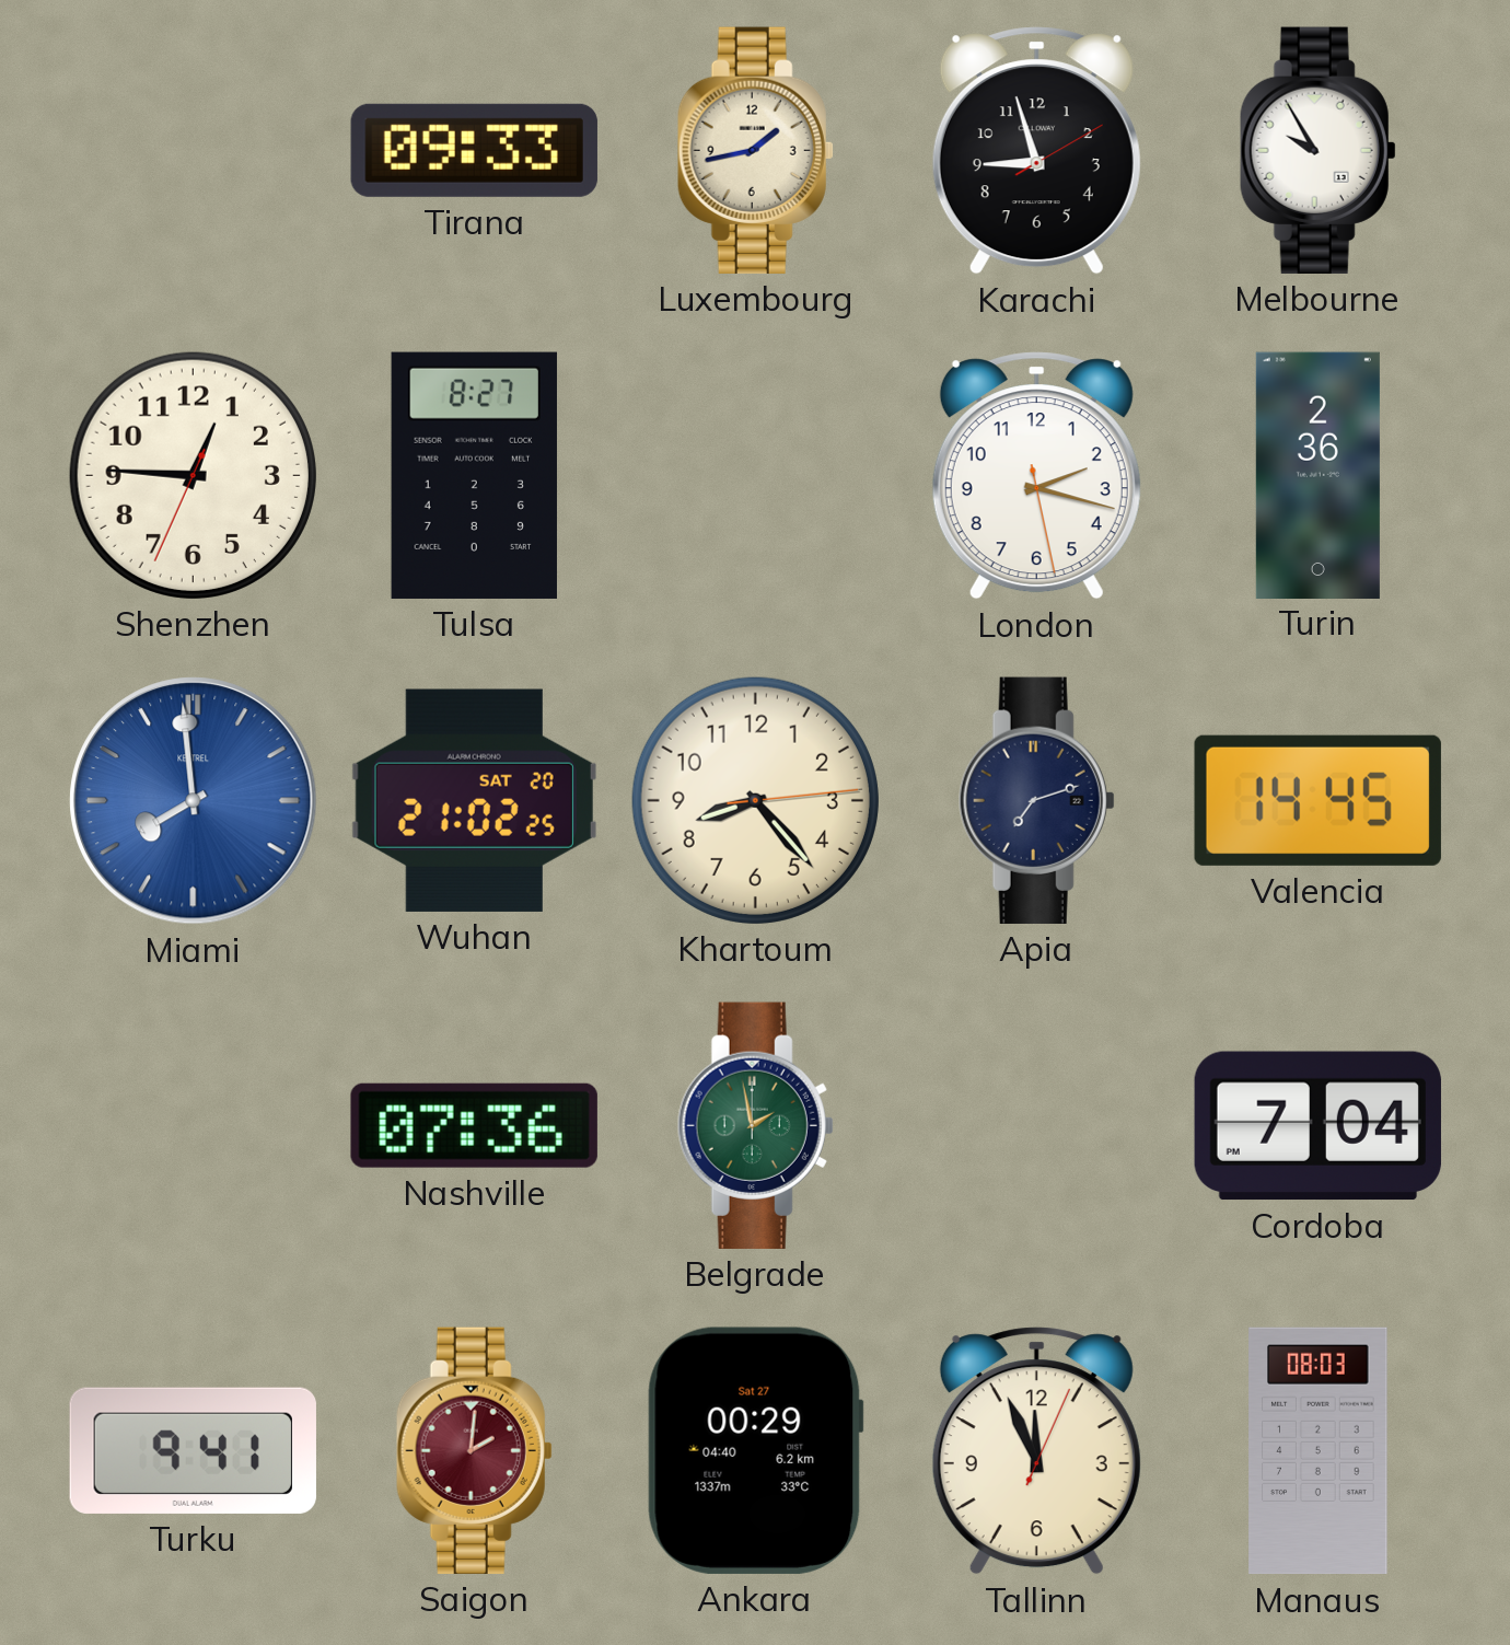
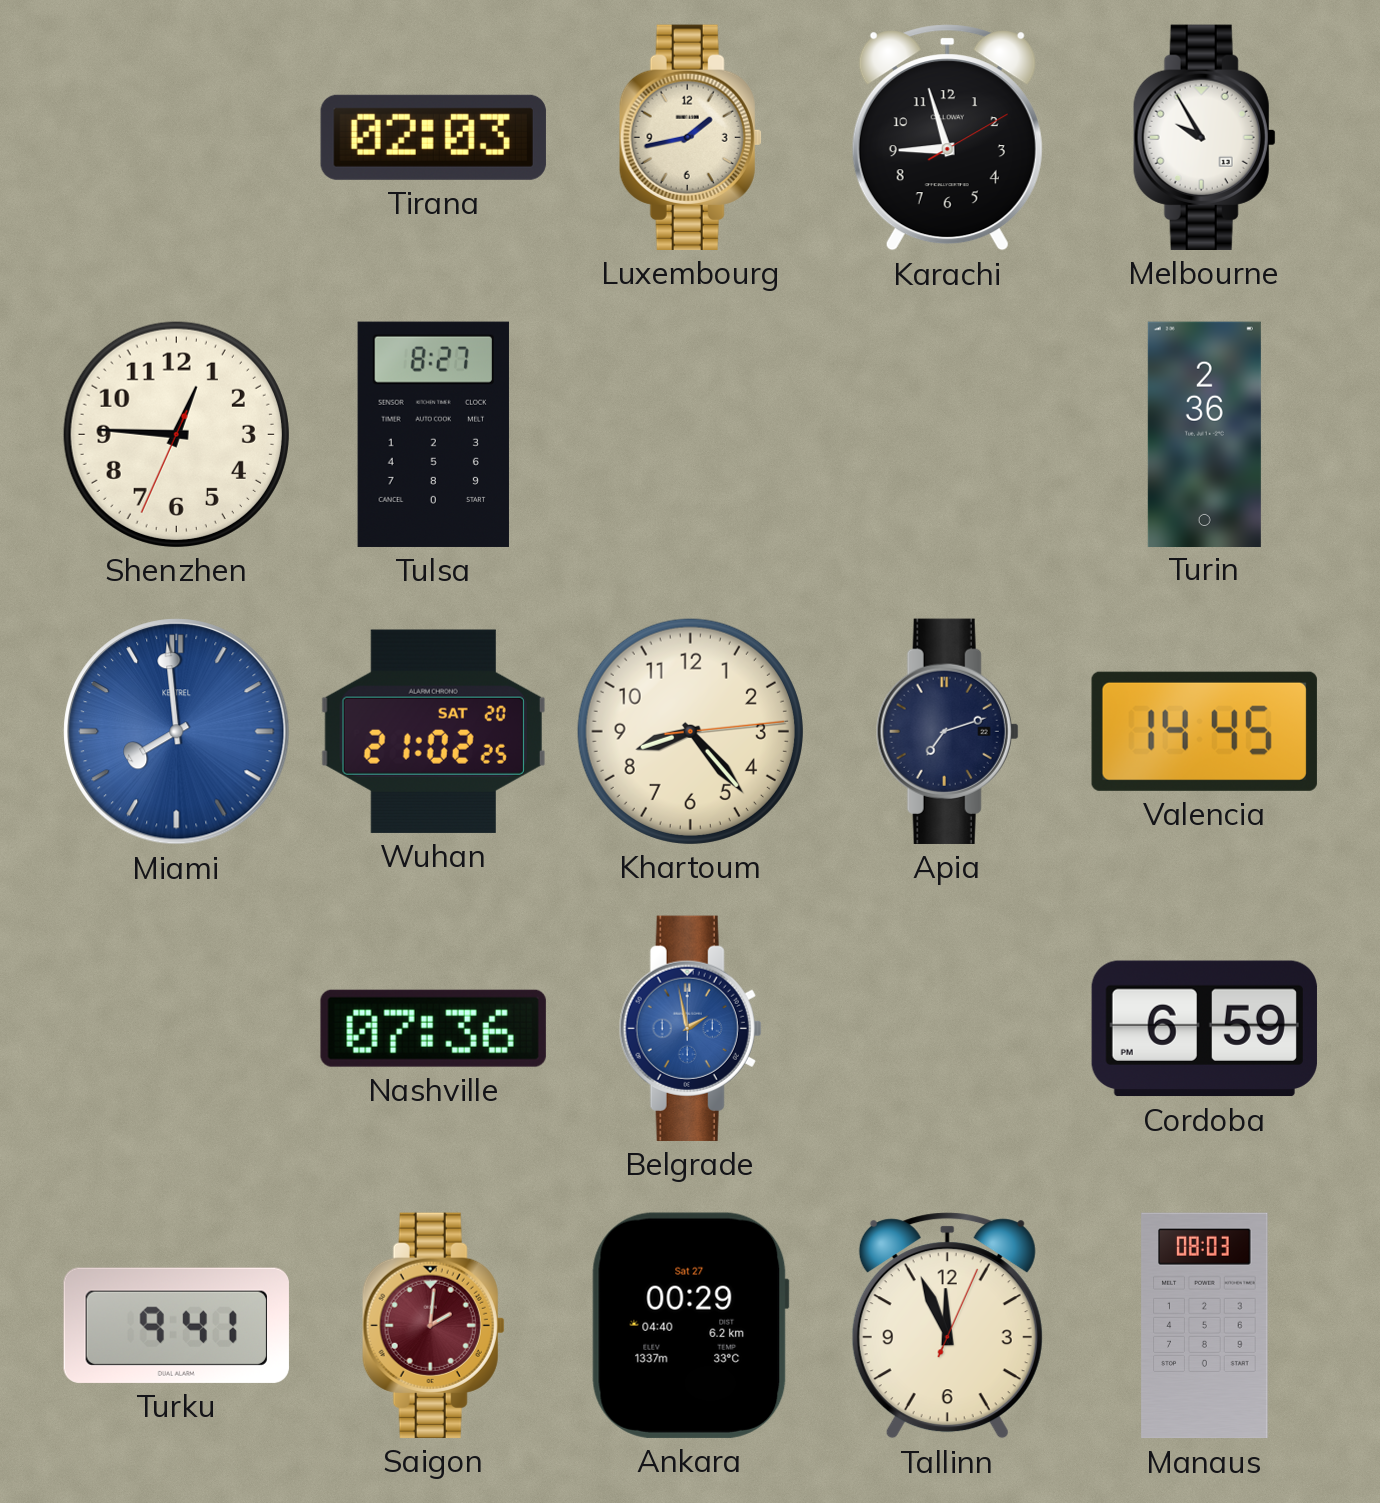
Tirana: 09:33 -> 02:03 (433, 137)
London: 2:17 -> none (1036, 476)
Belgrade dial: green -> blue (690, 1028)
Cordoba: 7:04 -> 6:59 (1204, 1029)
